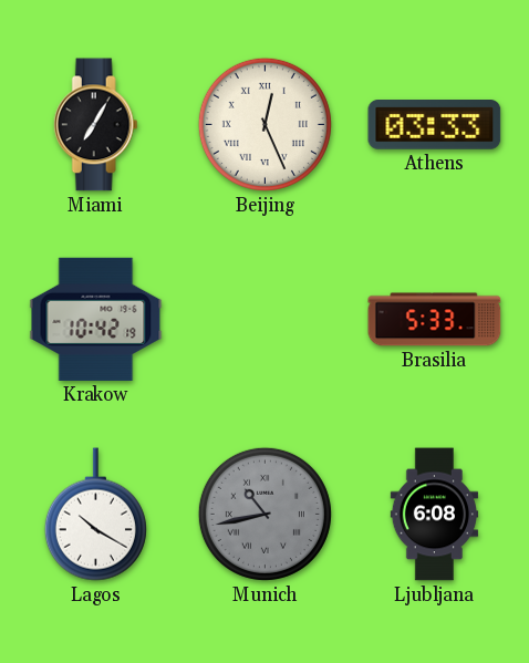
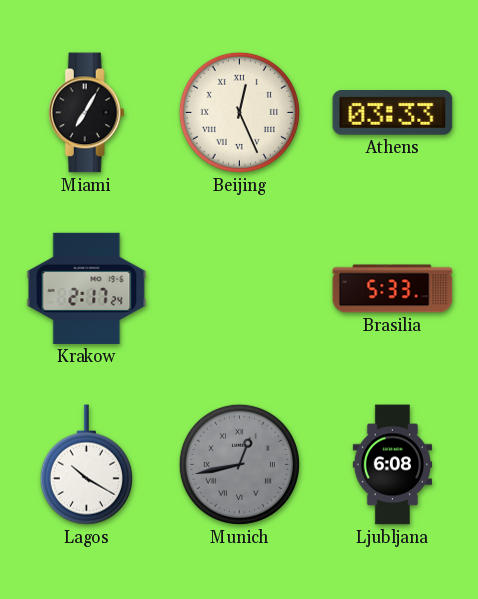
Krakow: 10:42 -> 2:17 (87, 288)
Munich: 10:43 -> 12:43 (239, 464)
